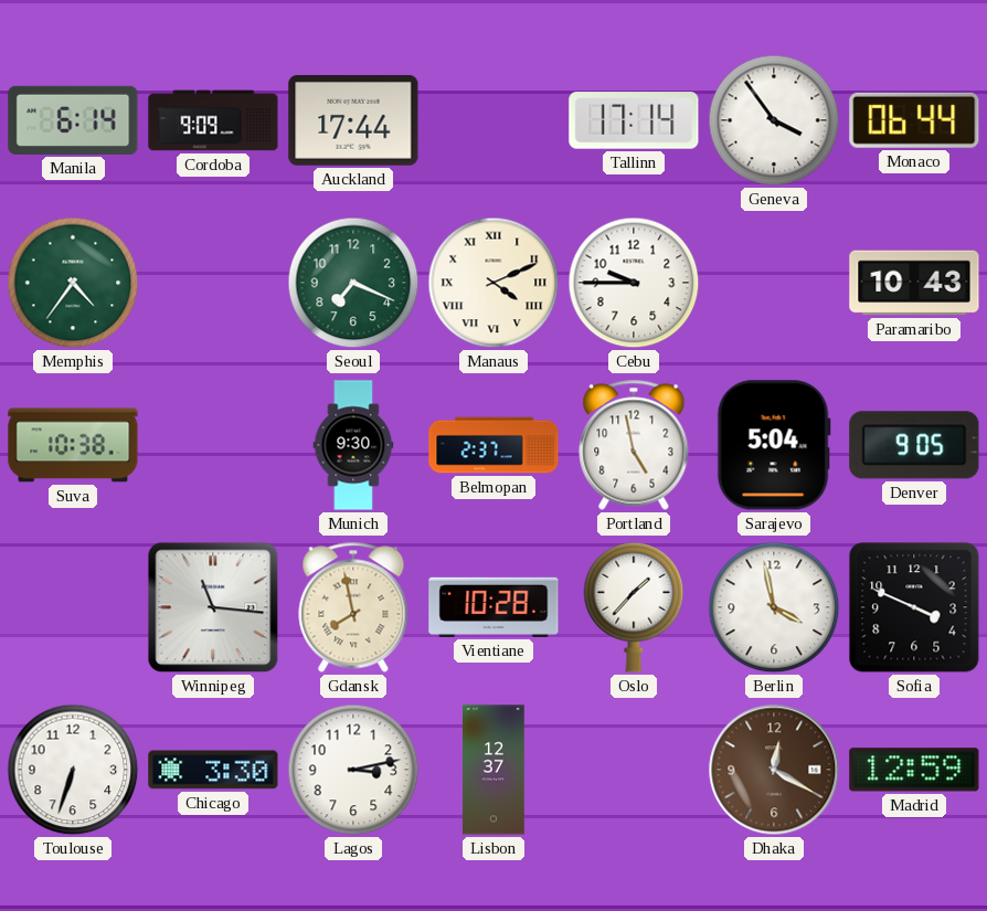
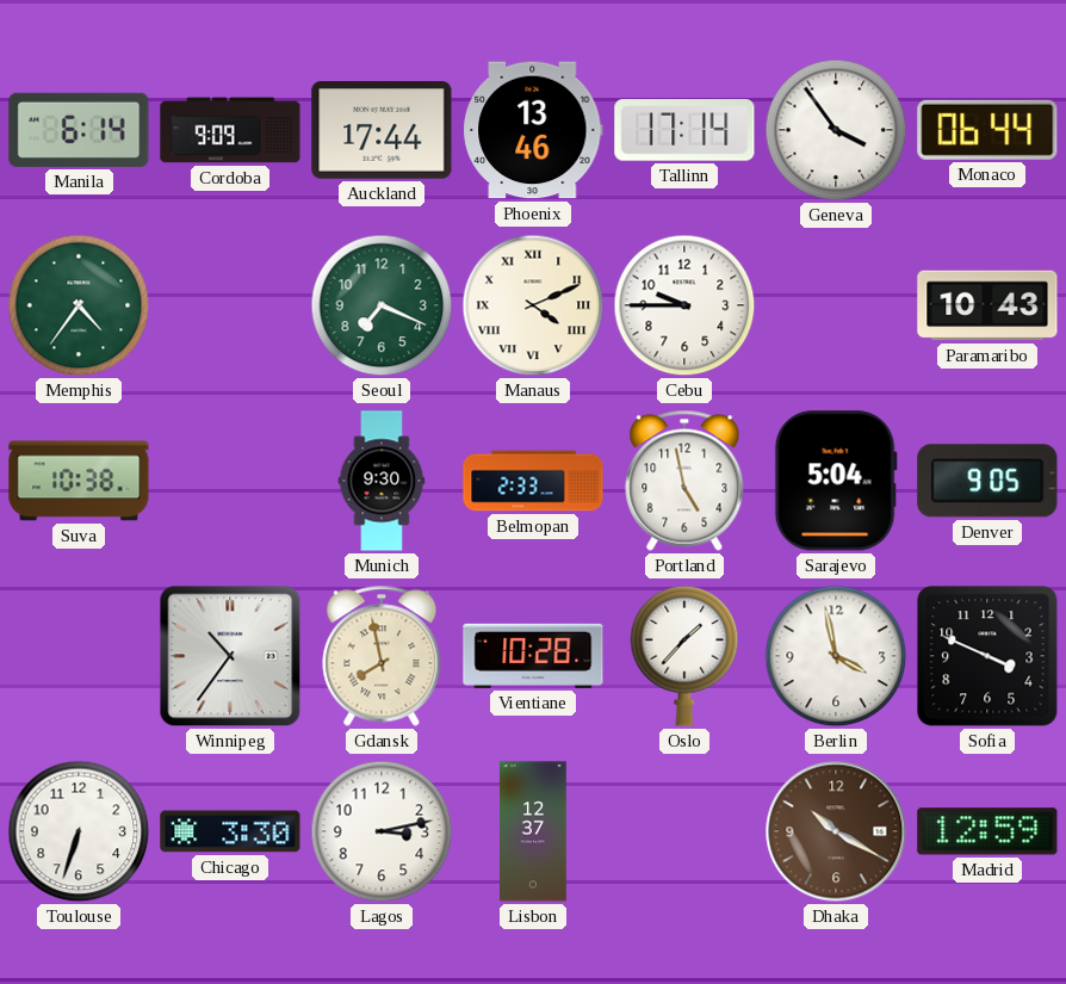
Phoenix: none -> 13:46 (533, 130)
Belmopan: 2:37 -> 2:33 (533, 481)
Winnipeg: 11:16 -> 10:36 (230, 656)
Dhaka: 12:20 -> 10:20 (836, 831)
